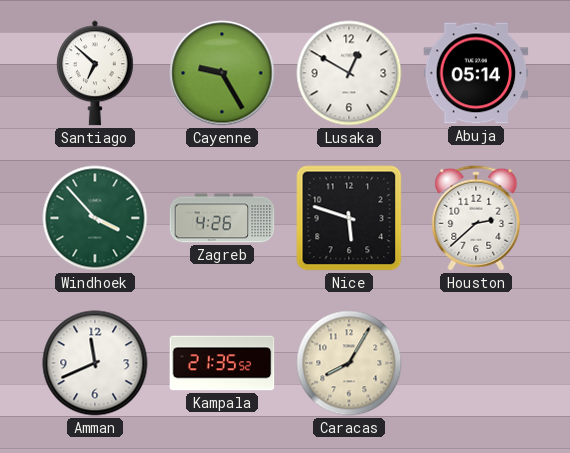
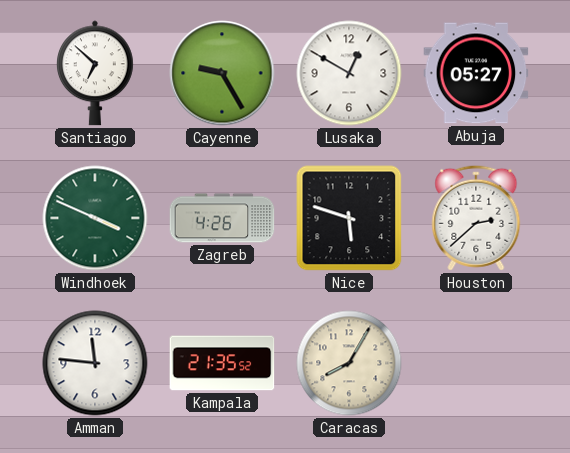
Abuja: 05:14 -> 05:27 (476, 73)
Windhoek: 3:53 -> 3:49 (95, 218)
Amman: 11:41 -> 11:46 (95, 363)
